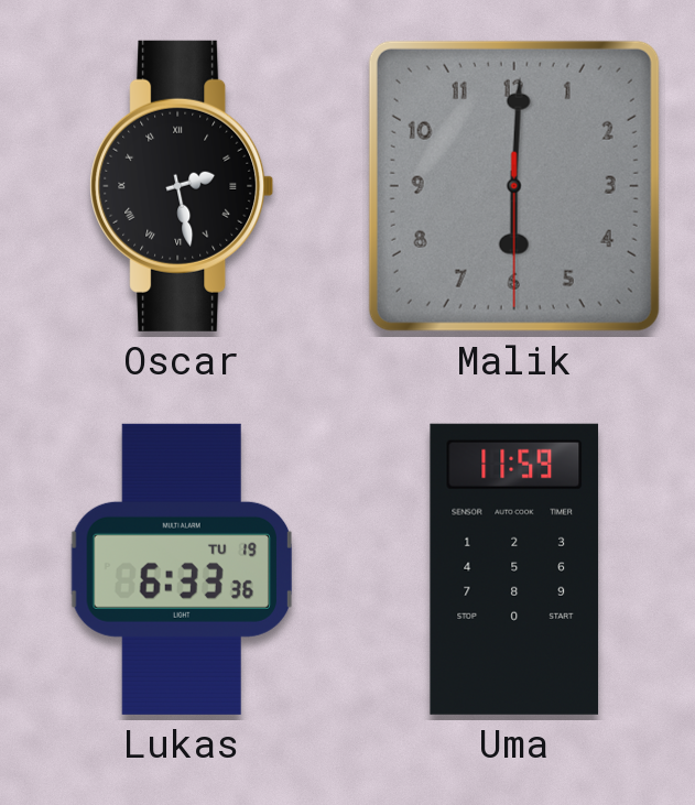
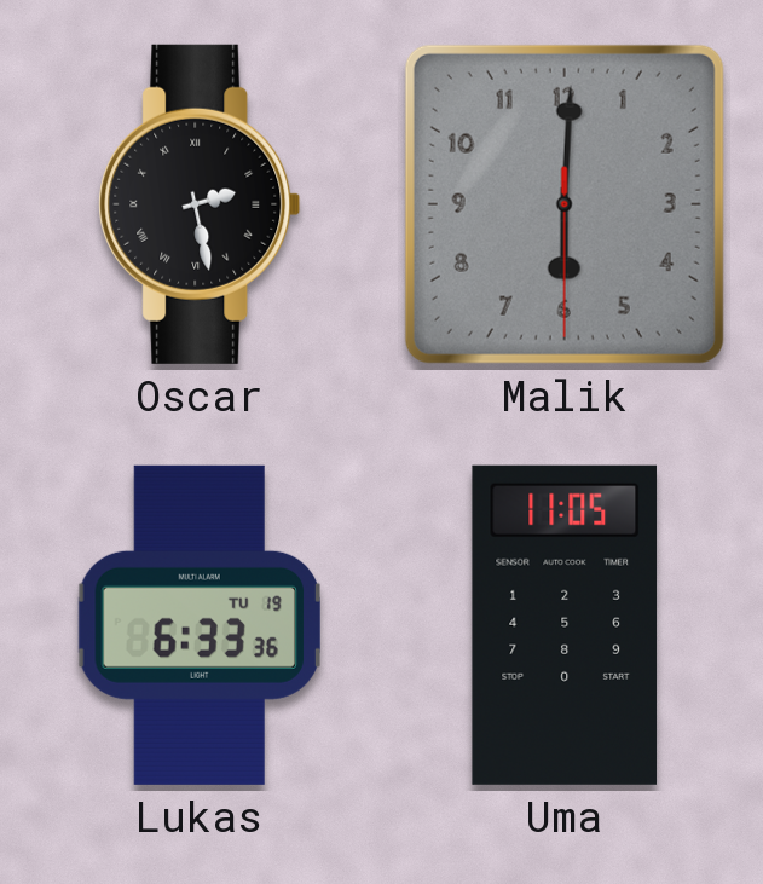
Uma: 11:59 -> 11:05 (565, 625)
